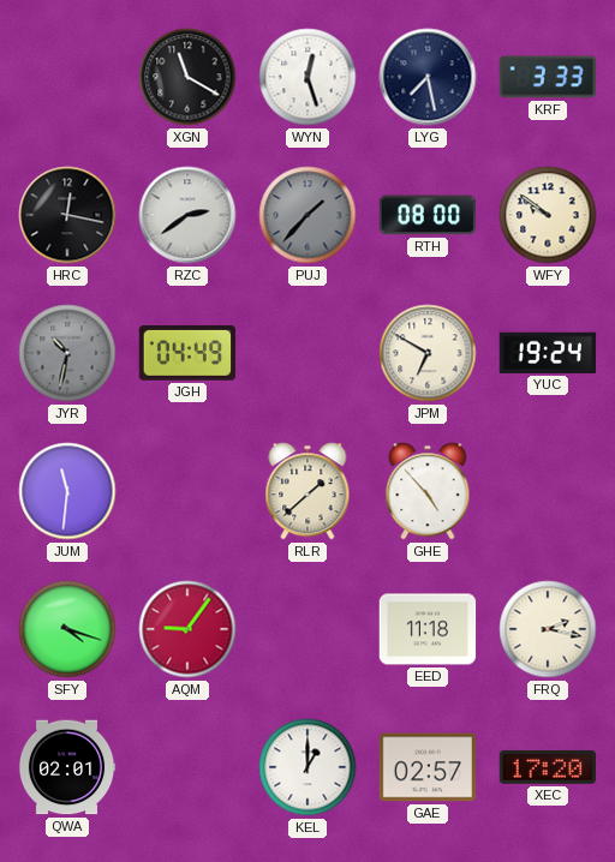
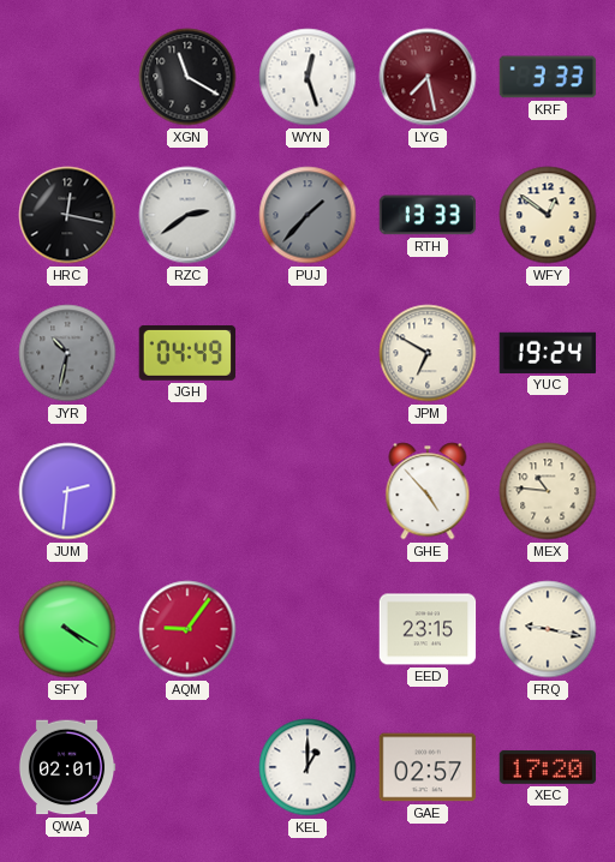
LYG dial: navy -> burgundy (428, 77)
RTH: 08:00 -> 13:33 (428, 215)
WFY: 9:51 -> 12:51 (548, 215)
JUM: 11:31 -> 2:31 (67, 491)
RLR: 1:38 -> none (307, 491)
MEX: none -> 10:46 (548, 491)
SFY: 4:18 -> 4:20 (67, 629)
EED: 11:18 -> 23:15 (428, 629)
FRQ: 2:17 -> 9:17 (548, 629)
